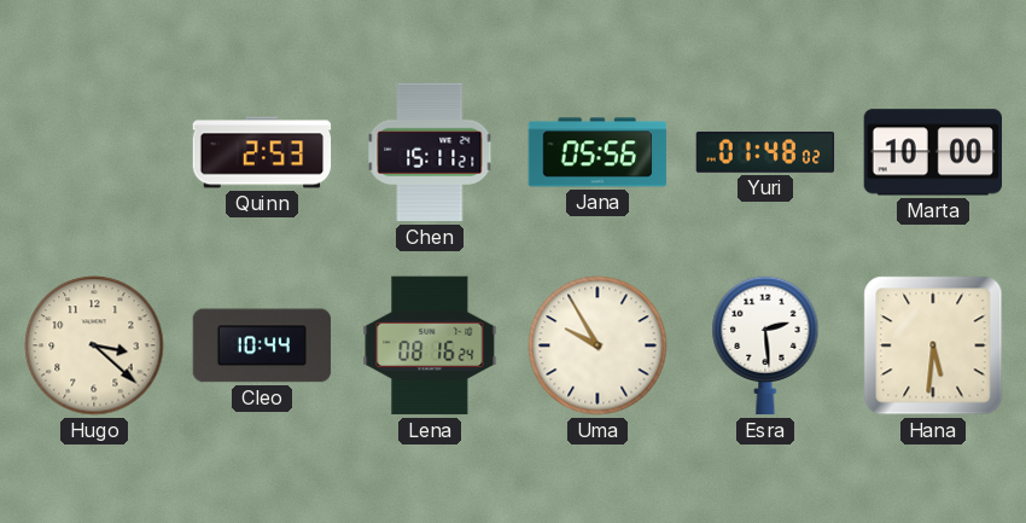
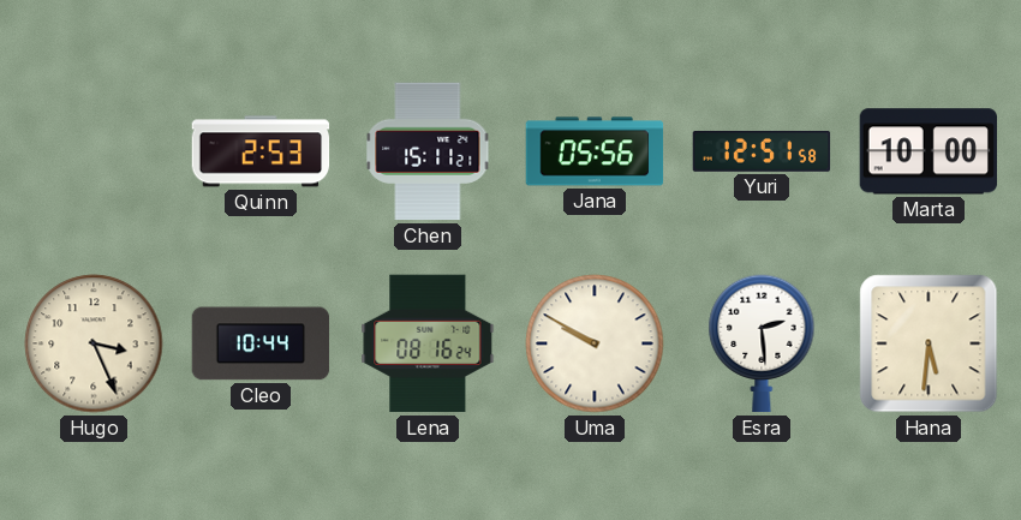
Yuri: 01:48 -> 12:51 (762, 151)
Hugo: 3:22 -> 3:26 (94, 343)
Uma: 9:55 -> 9:50 (595, 343)
